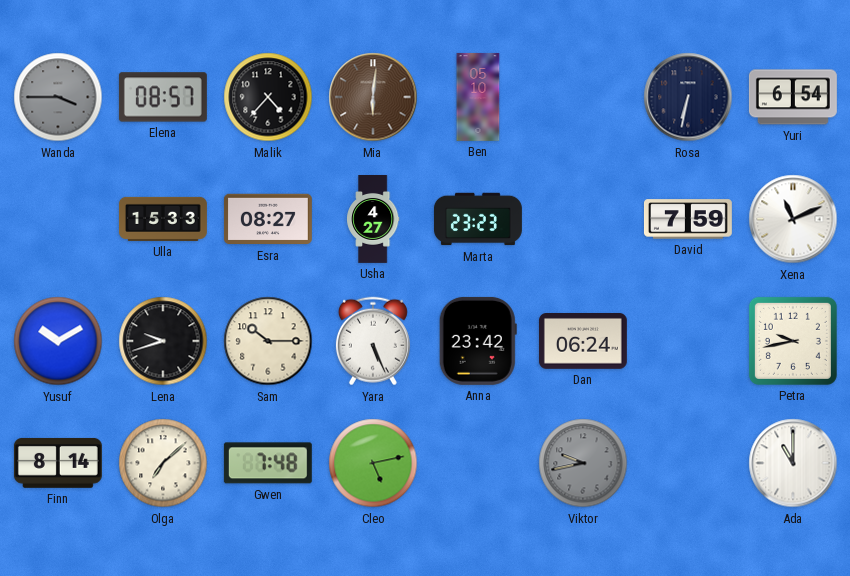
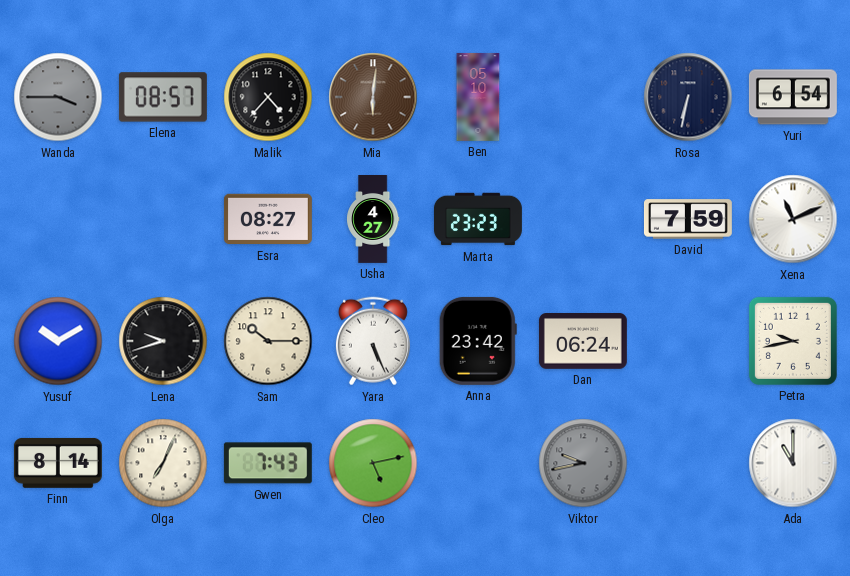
Ulla: 15:33 -> none (163, 219)
Olga: 7:08 -> 7:04 (163, 463)
Gwen: 7:48 -> 7:43 (268, 463)
